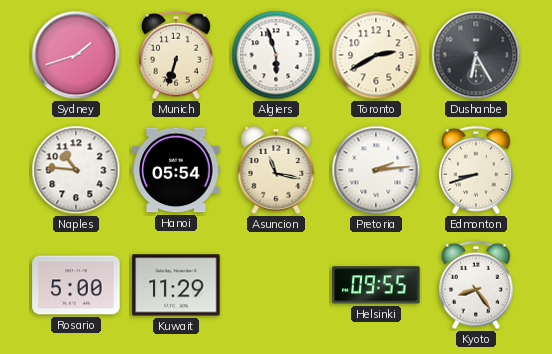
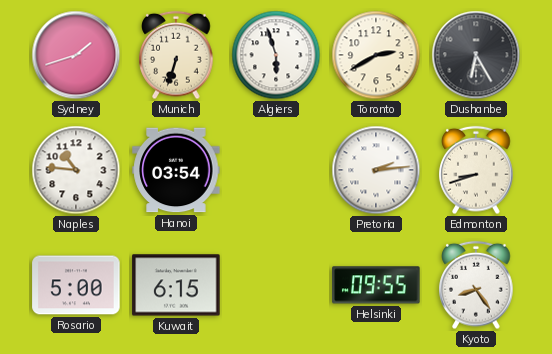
Hanoi: 05:54 -> 03:54 (176, 170)
Asuncion: 11:17 -> none (276, 170)
Kuwait: 11:29 -> 6:15 (176, 285)
